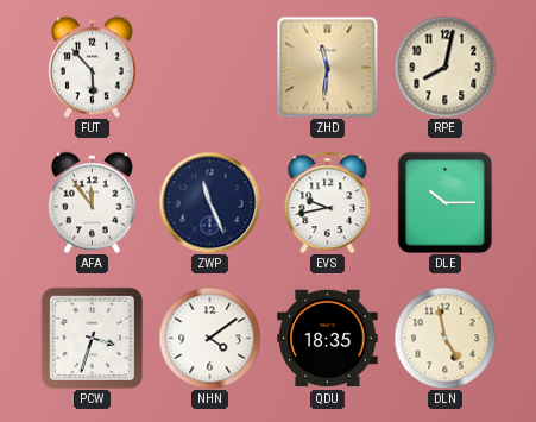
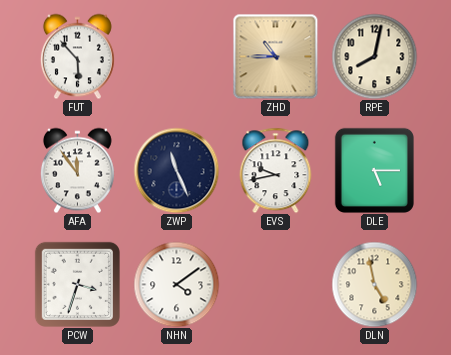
ZHD: 11:31 -> 10:45 (275, 56)
DLE: 10:15 -> 5:15 (374, 170)
QDU: 18:35 -> none (328, 339)
